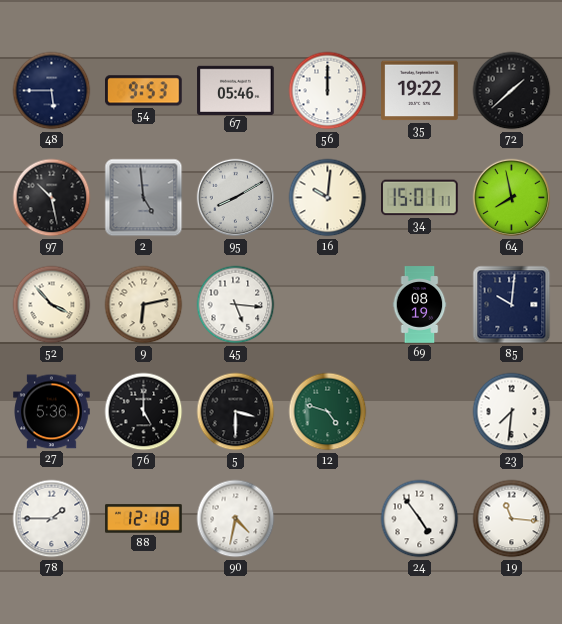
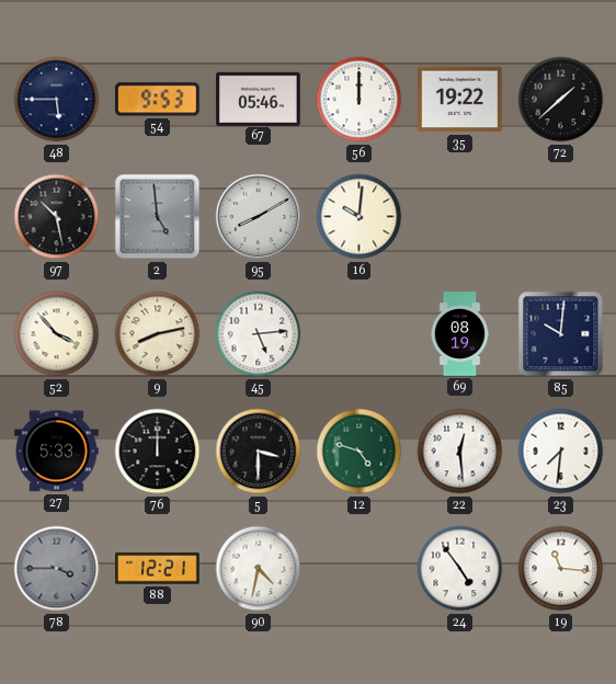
34: 15:01 -> none (420, 198)
64: 7:58 -> none (512, 198)
9: 6:13 -> 8:13 (158, 334)
45: 5:16 -> 5:14 (259, 334)
27: 5:36 -> 5:33 (57, 452)
76: 5:00 -> 12:00 (158, 452)
22: none -> 12:29 (460, 452)
78: 1:45 -> 3:45 (57, 569)
78 dial: white -> grey (57, 569)
88: 12:18 -> 12:21 (158, 569)
